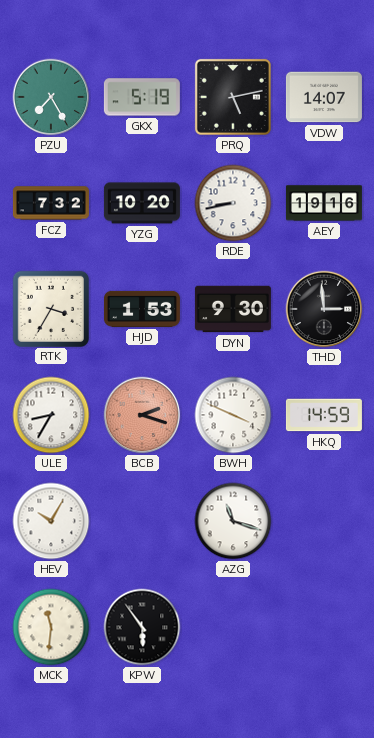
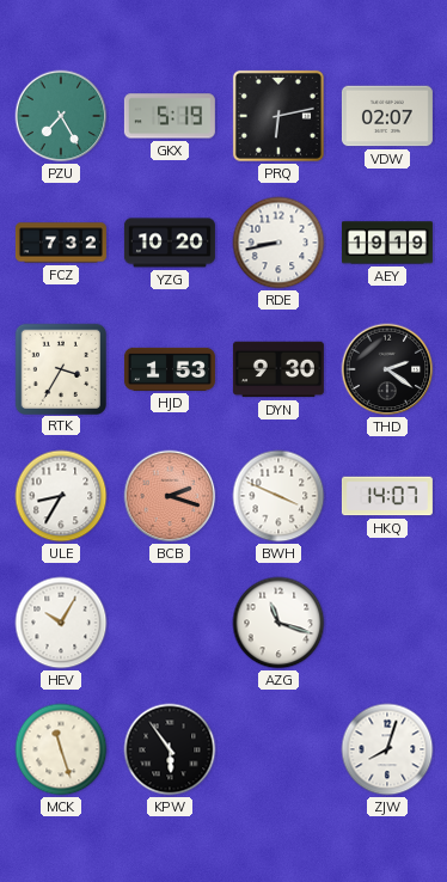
PRQ: 5:13 -> 6:13 (278, 116)
VDW: 14:07 -> 02:07 (387, 116)
AEY: 19:16 -> 19:19 (387, 243)
THD: 2:59 -> 2:21 (387, 369)
HKQ: 14:59 -> 14:07 (387, 496)
MCK: 11:31 -> 11:27 (61, 749)
ZJW: none -> 8:03 (387, 749)
